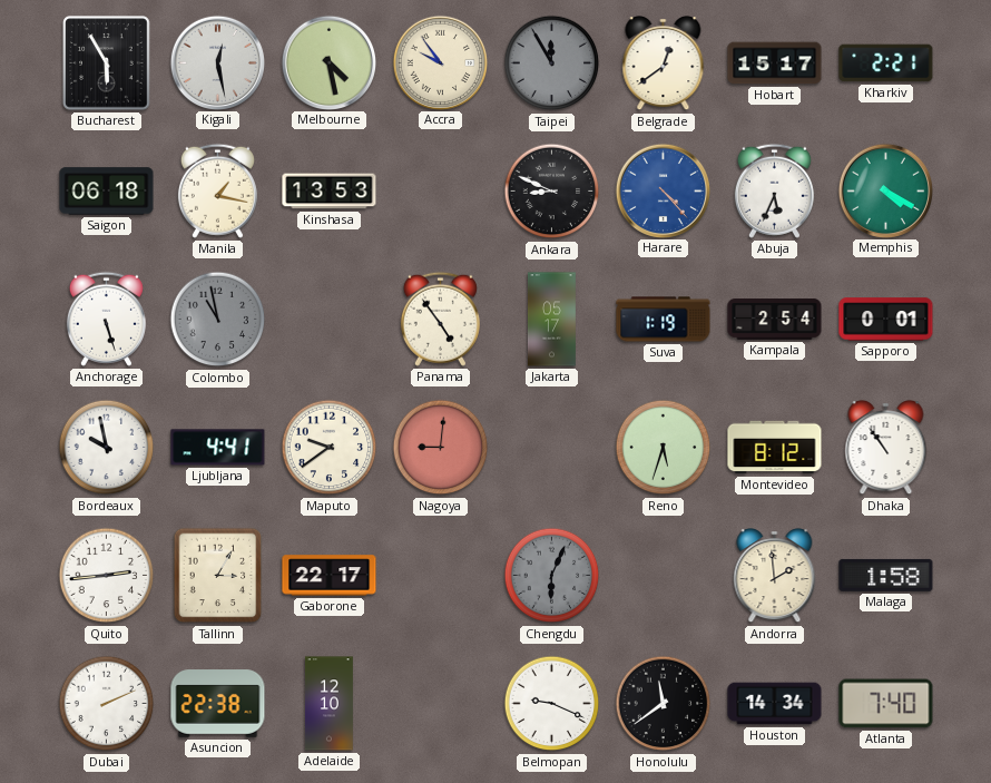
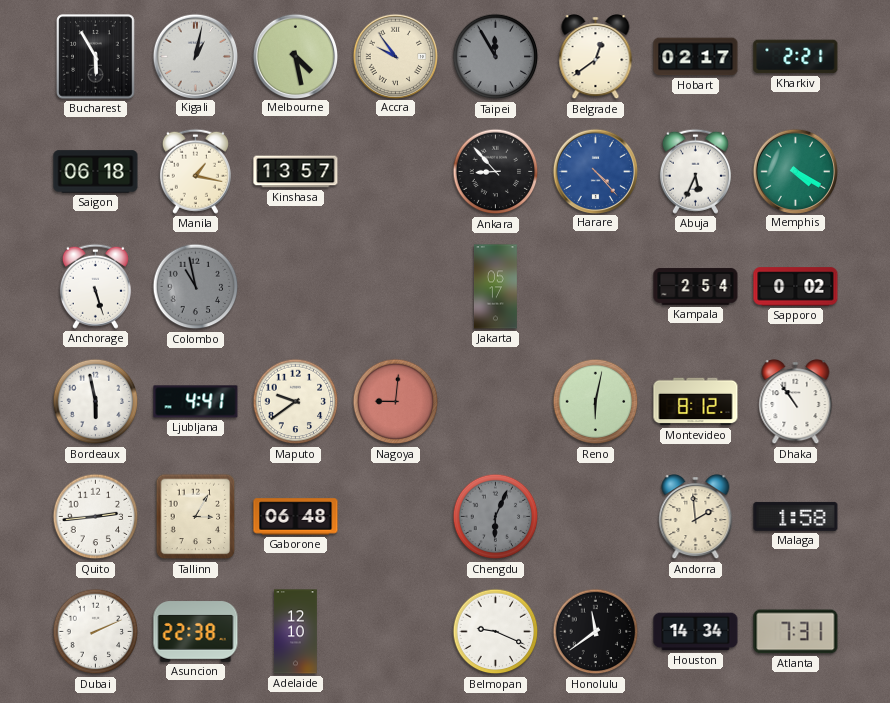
Kigali: 12:28 -> 1:02 (195, 56)
Hobart: 15:17 -> 02:17 (696, 57)
Kinshasa: 13:53 -> 13:57 (296, 172)
Ankara: 8:49 -> 8:53 (496, 172)
Panama: 4:54 -> none (440, 319)
Suva: 1:19 -> none (664, 320)
Sapporo: 0:01 -> 0:02 (796, 287)
Bordeaux: 9:58 -> 5:58 (96, 402)
Reno: 5:33 -> 6:02 (596, 402)
Gaborone: 22:17 -> 06:48 (296, 517)
Atlanta: 7:40 -> 7:31 (796, 632)
